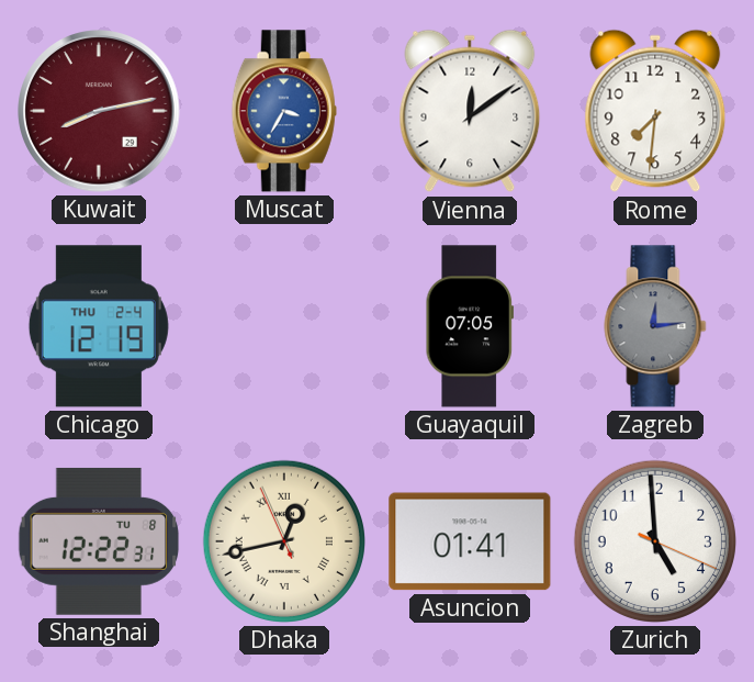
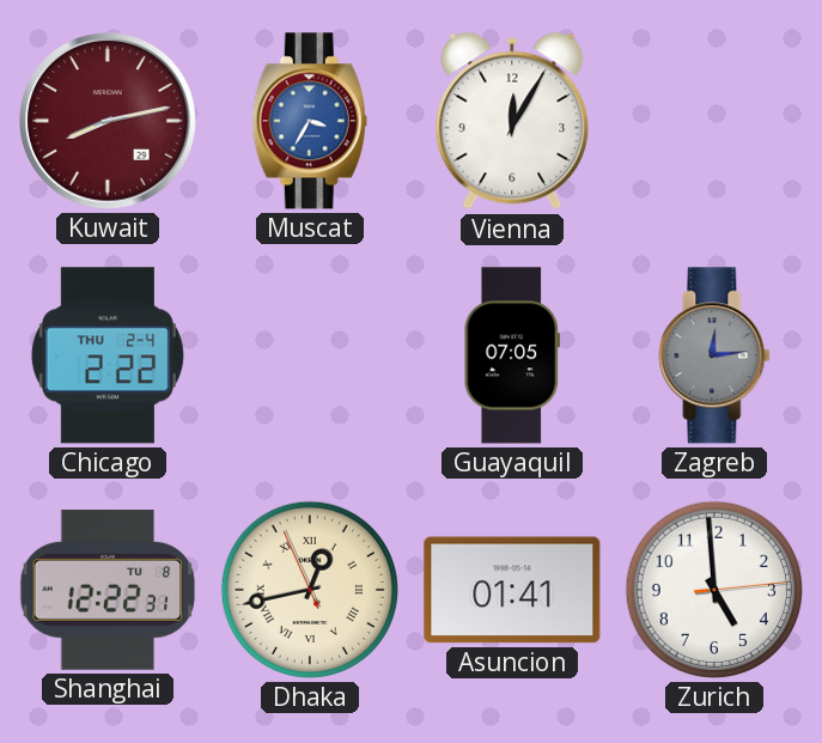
Vienna: 12:09 -> 12:05 (512, 121)
Rome: 7:31 -> none (655, 111)
Chicago: 12:19 -> 2:22 (108, 355)
Zurich: 4:59:19 -> 4:59:14 (714, 590)
